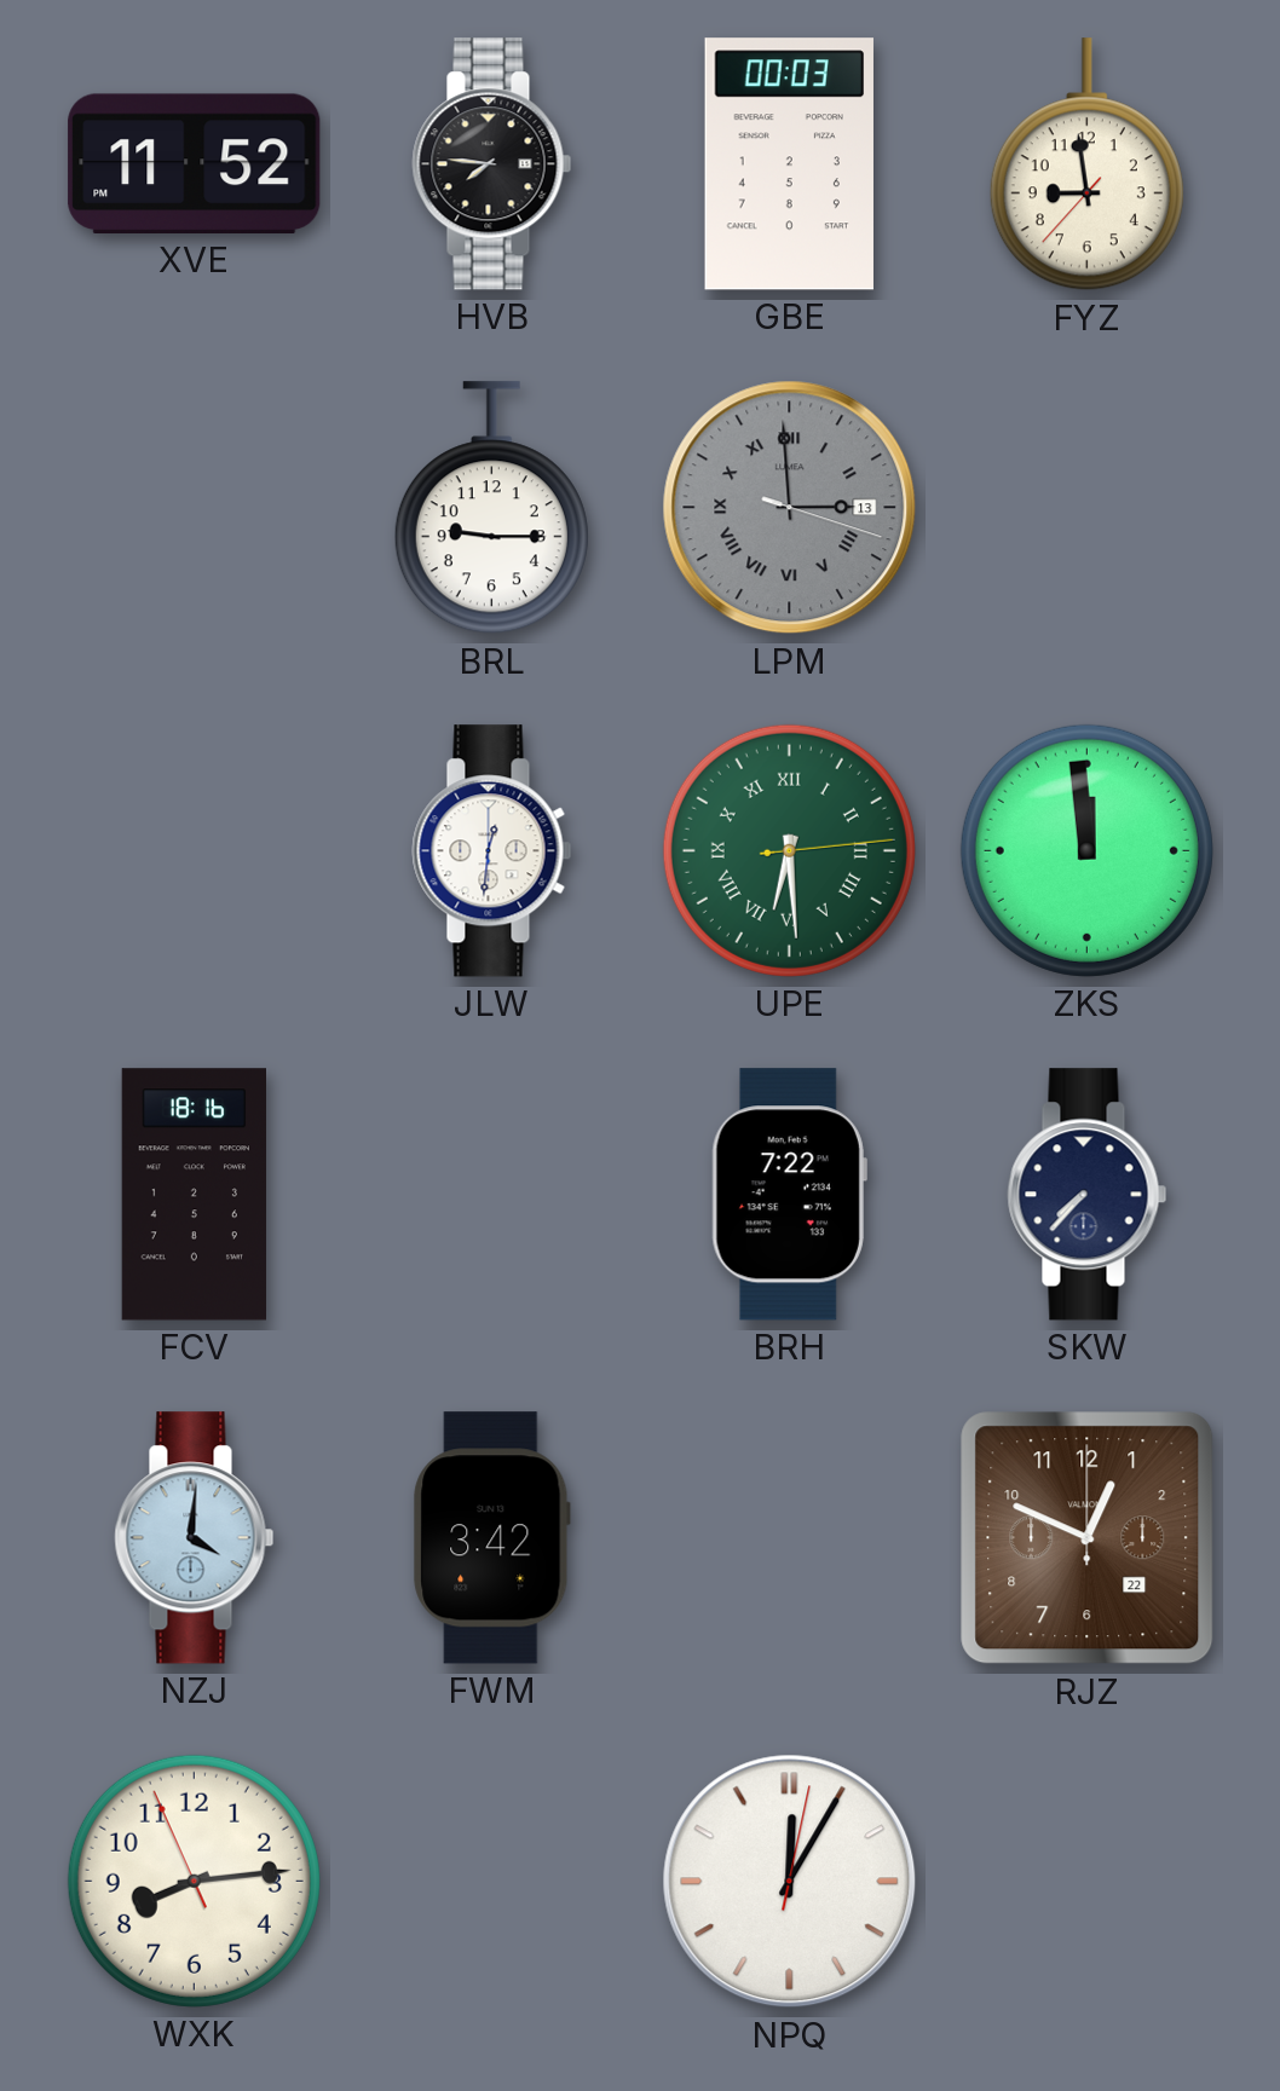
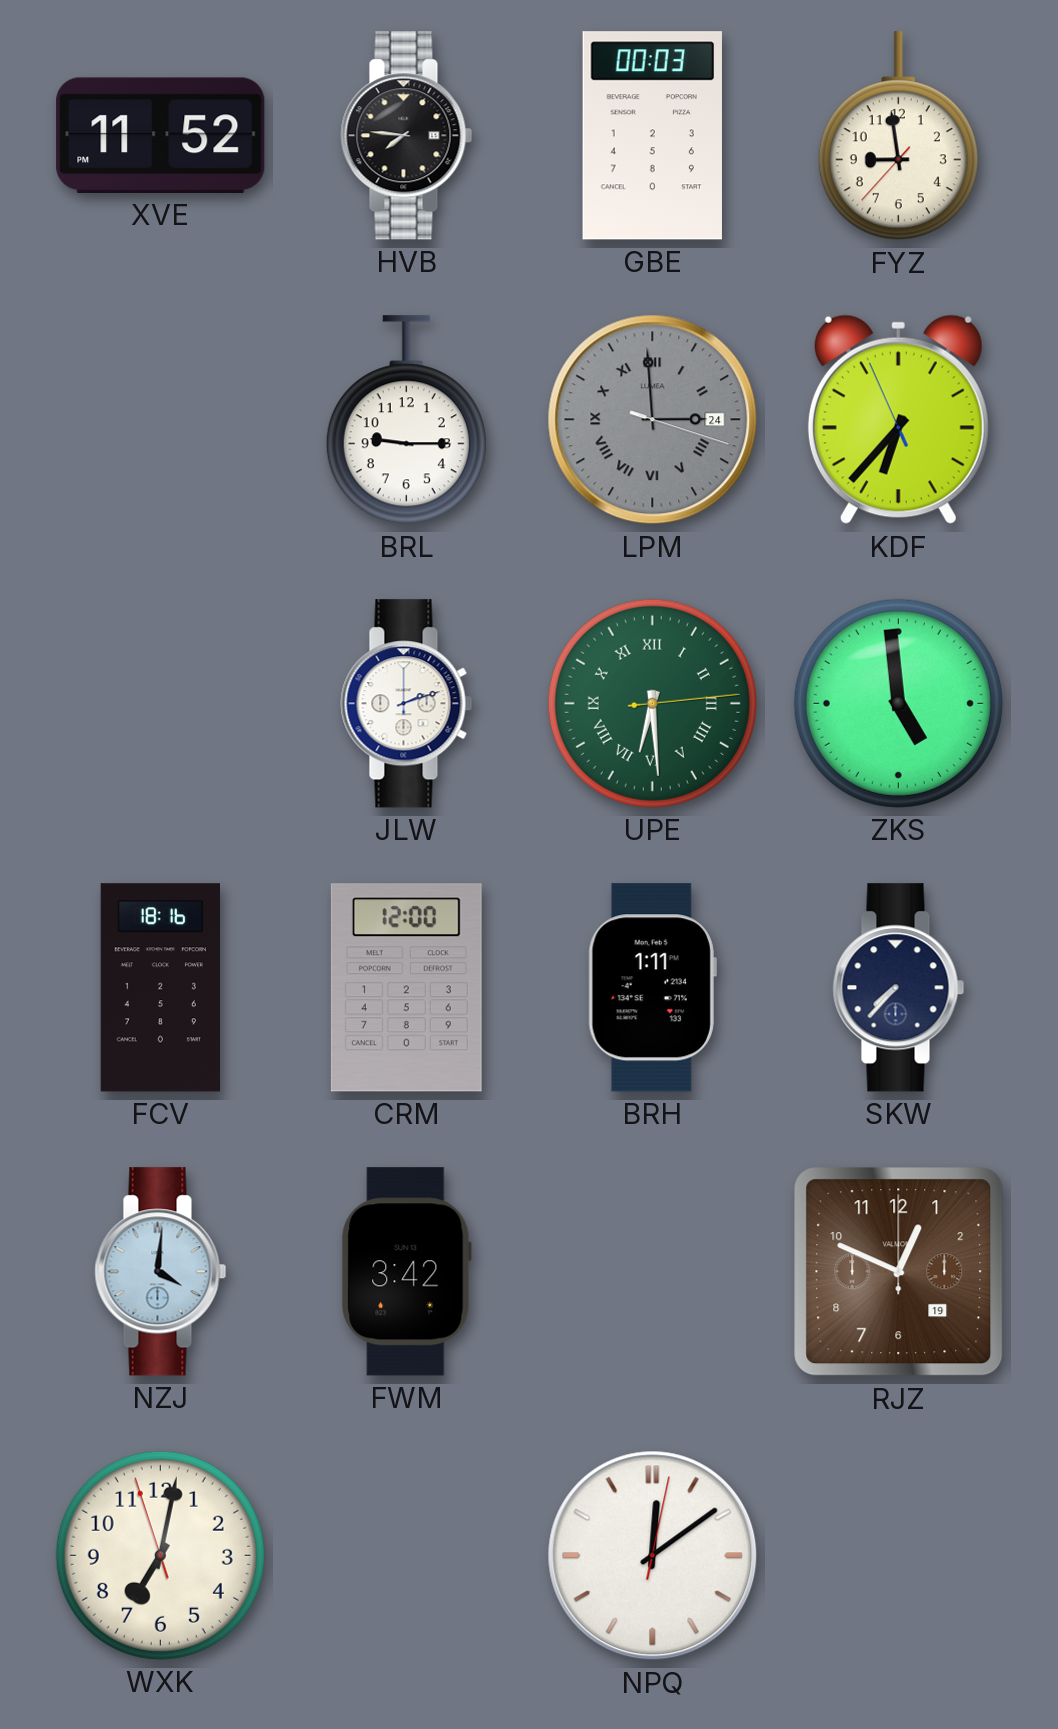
LPM date: 13 -> 24 (653, 420)
KDF: none -> 6:36 (898, 420)
JLW: 12:31 -> 2:12 (407, 704)
ZKS: 11:59 -> 4:59 (898, 703)
CRM: none -> 12:00 (406, 988)
BRH: 7:22 -> 1:11 (652, 988)
RJZ date: 22 -> 19 (899, 1272)
WXK: 8:13 -> 7:01 (160, 1555)
NPQ: 12:05 -> 12:09 (653, 1556)
